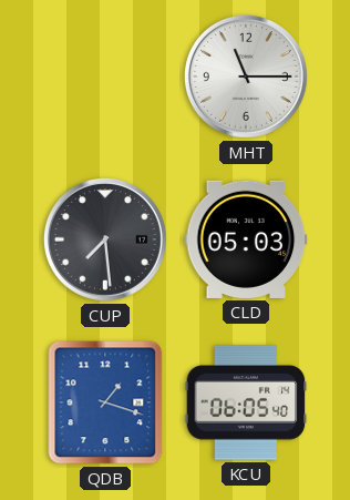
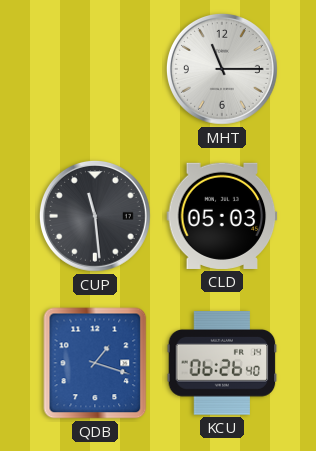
CUP: 7:29 -> 11:29 (95, 216)
KCU: 06:05 -> 06:26 (222, 363)
